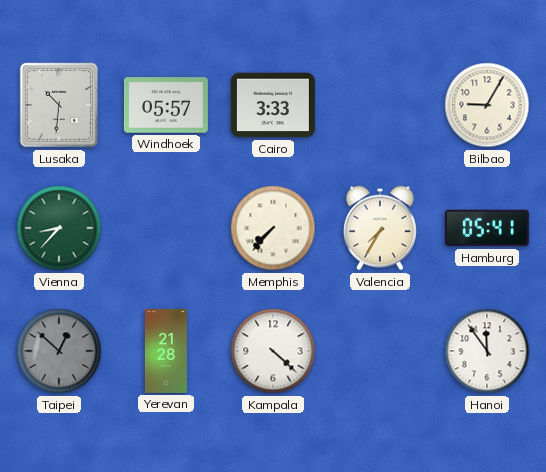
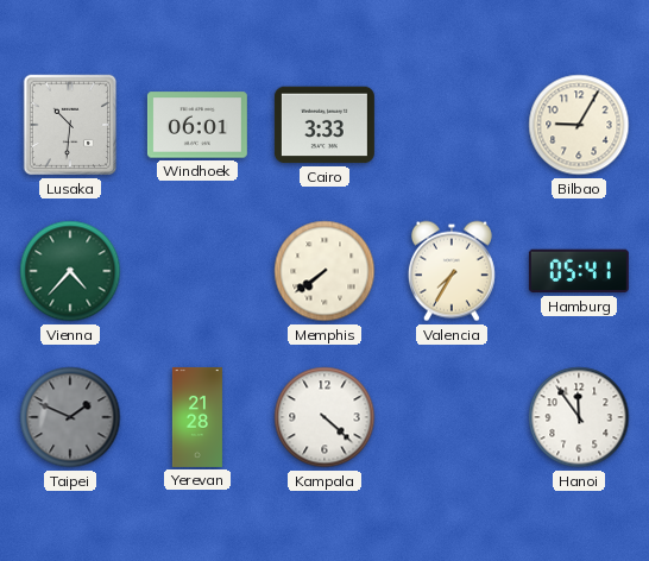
Windhoek: 05:57 -> 06:01 (197, 125)
Vienna: 8:37 -> 4:37 (70, 271)
Memphis: 7:37 -> 7:39 (324, 271)
Taipei: 12:52 -> 1:49 (70, 417)
